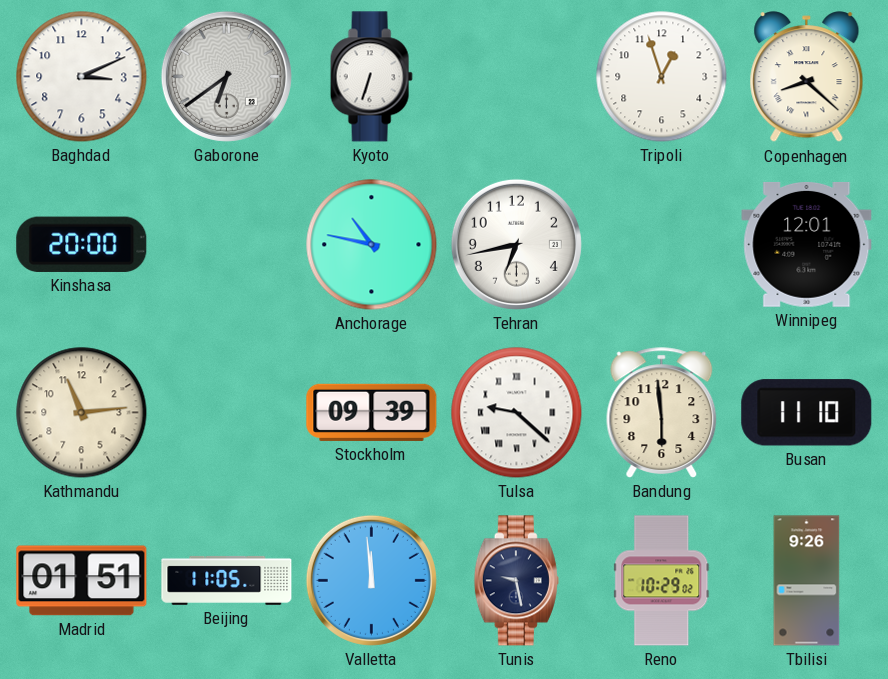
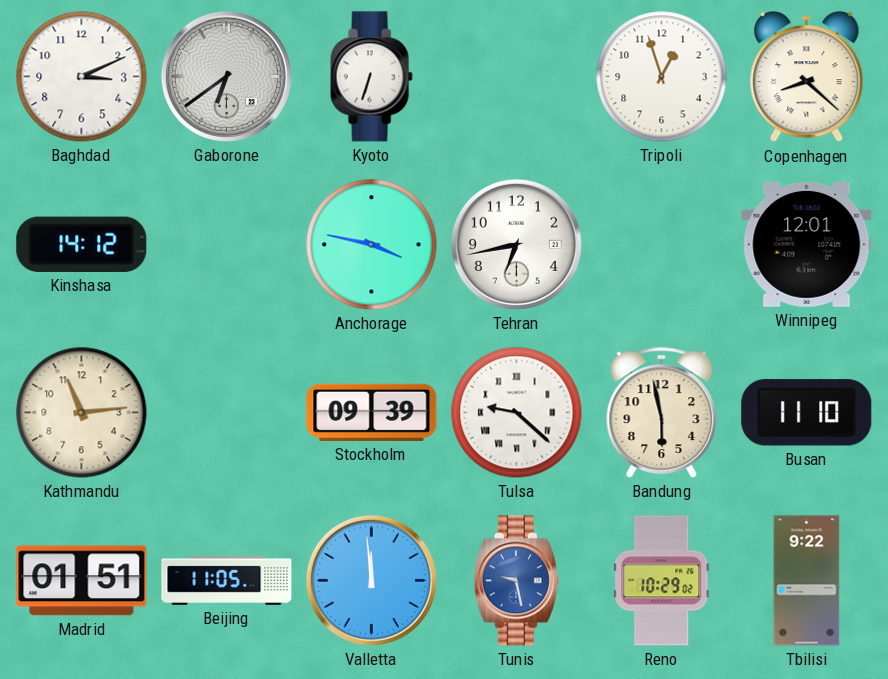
Kinshasa: 20:00 -> 14:12 (82, 244)
Anchorage: 10:47 -> 3:47 (372, 245)
Bandung: 5:59 -> 5:58 (662, 413)
Tunis dial: navy -> blue (516, 581)
Tbilisi: 9:26 -> 9:22 (807, 581)
